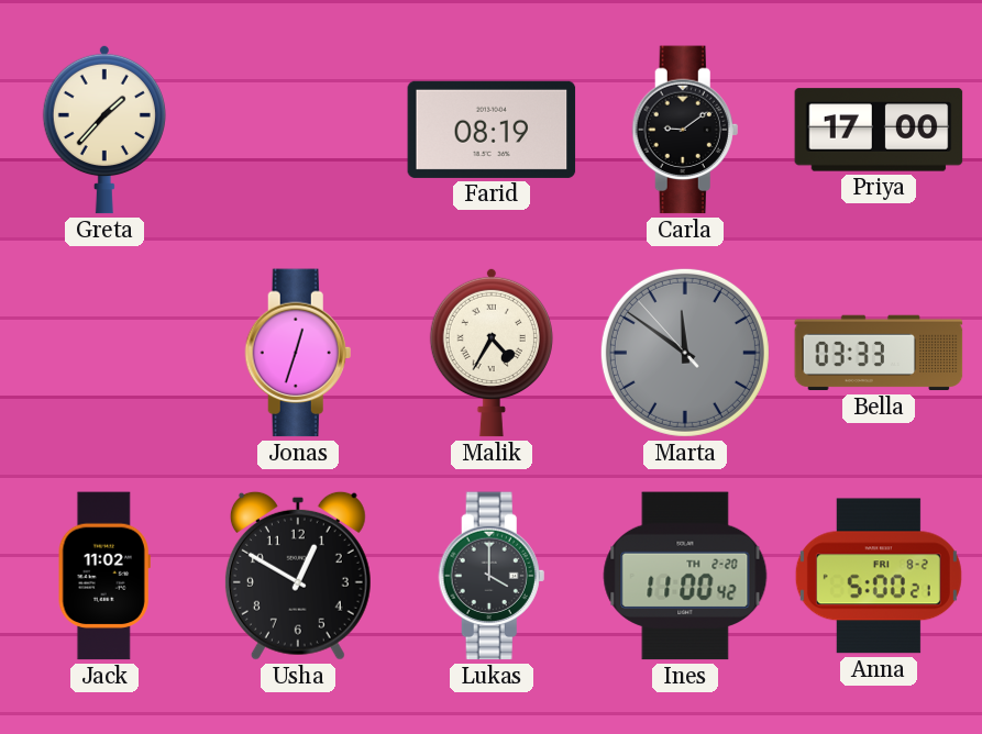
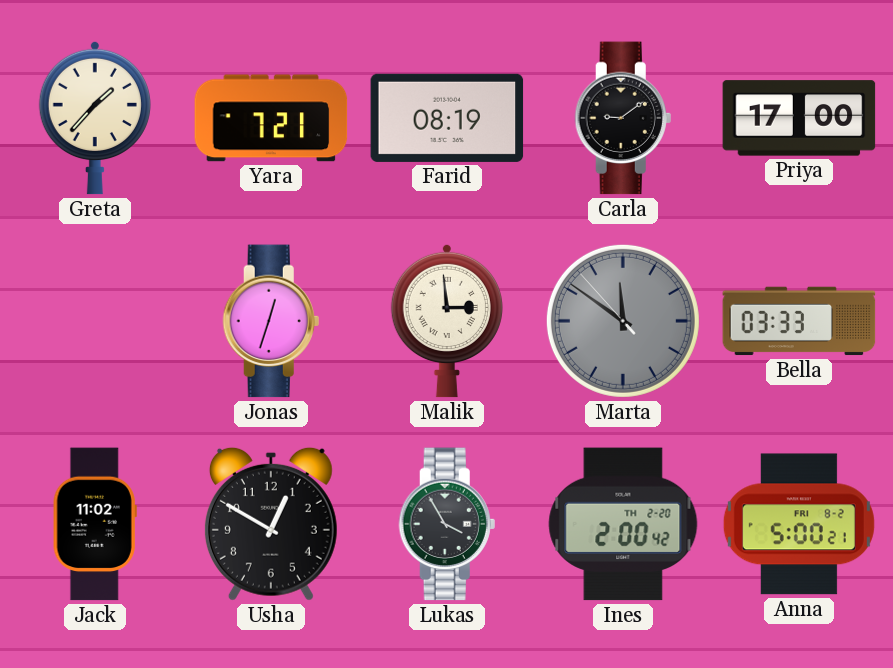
Yara: none -> 7:21 (271, 118)
Malik: 4:35 -> 2:59 (447, 321)
Lukas: 4:00 -> 3:55 (447, 524)
Ines: 11:00 -> 2:00 (623, 524)
